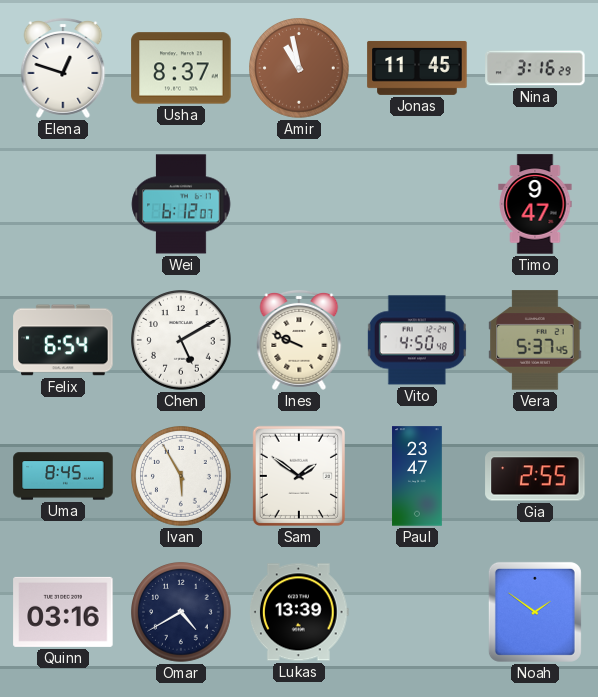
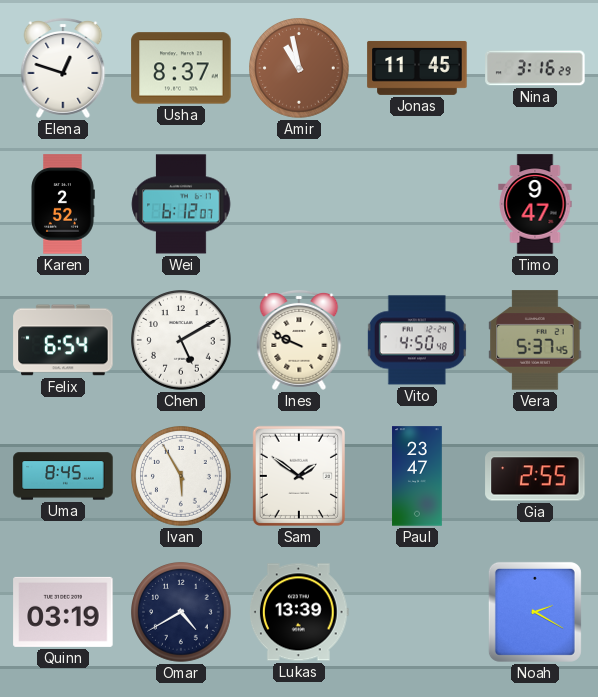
Karen: none -> 2:52 (63, 204)
Quinn: 03:16 -> 03:19 (63, 612)
Noah: 1:51 -> 2:20 (535, 612)
